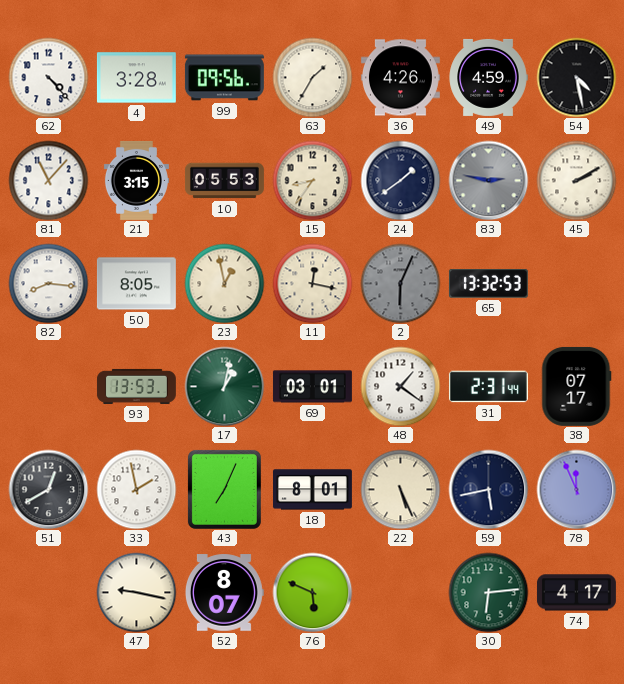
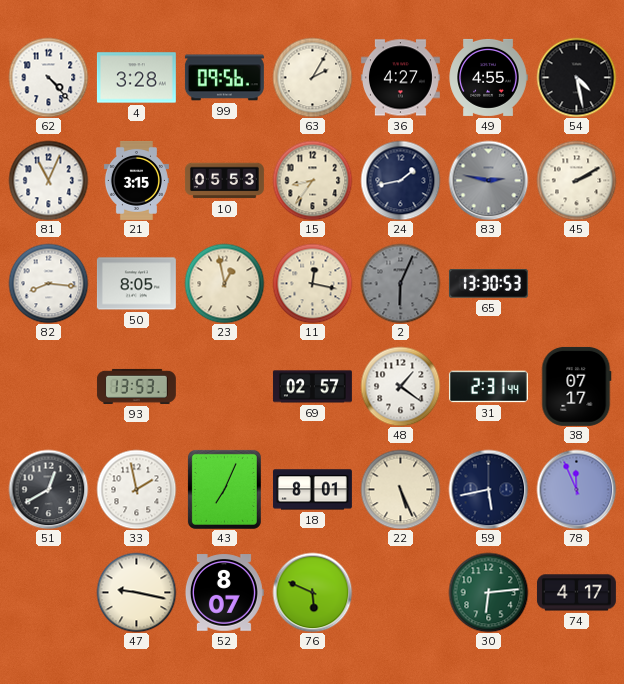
63: 1:35 -> 2:05 (312, 77)
36: 4:26 -> 4:27 (400, 78)
49: 4:59 -> 4:55 (488, 77)
81: 11:07 -> 11:04 (48, 180)
24: 1:39 -> 1:43 (400, 180)
65: 13:32 -> 13:30 (488, 284)
17: 1:02 -> none (224, 386)
69: 03:01 -> 02:57 (312, 387)
